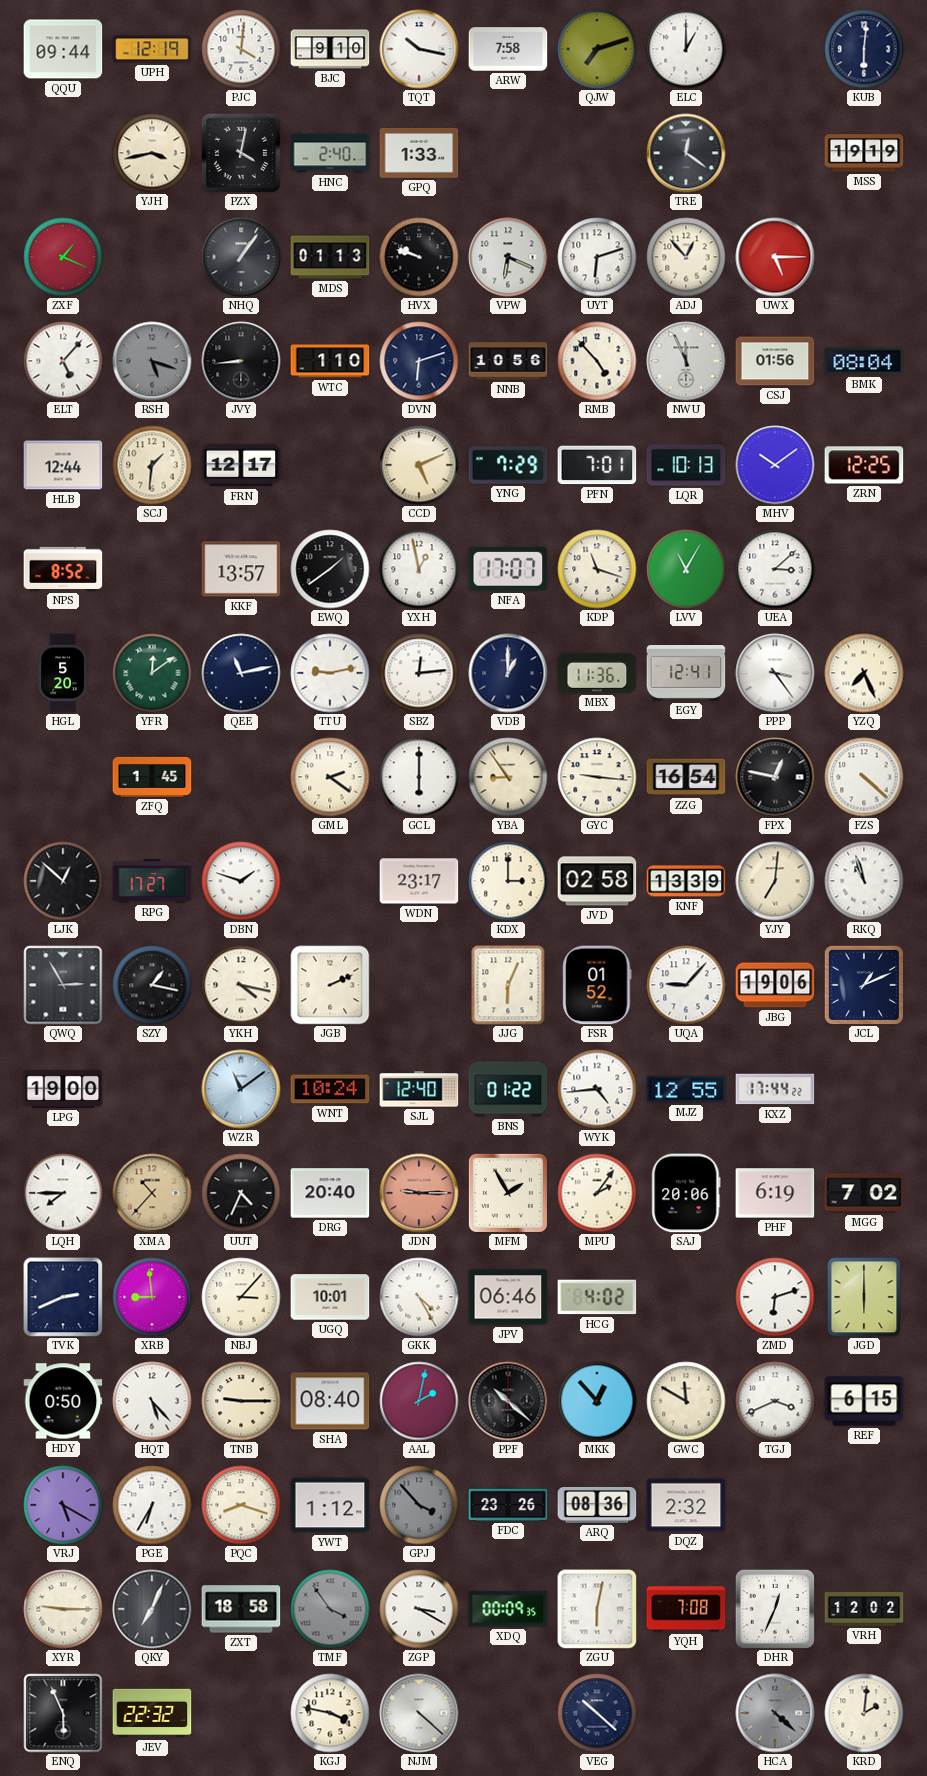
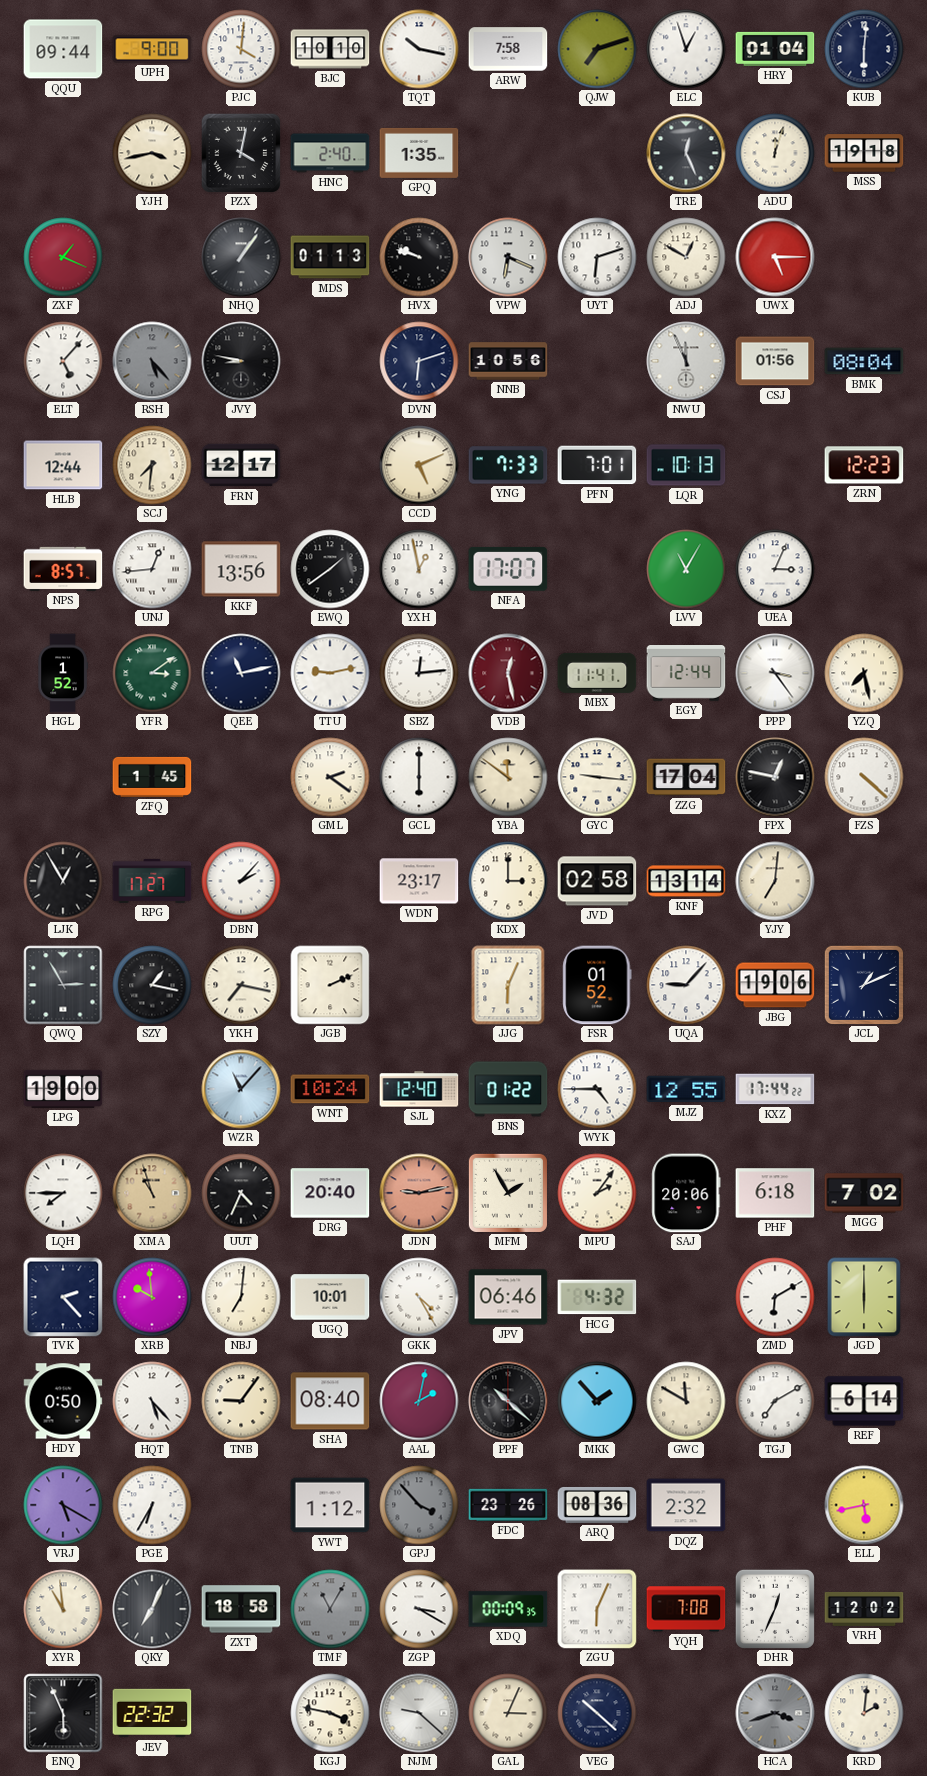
UPH: 12:19 -> 9:00 (152, 49)
BJC: 9:10 -> 10:10 (330, 49)
ELC: 1:00 -> 12:57 (686, 49)
HRY: none -> 01:04 (775, 49)
GPQ: 1:33 -> 1:35 (419, 153)
TRE: 12:21 -> 12:26 (686, 153)
ADU: none -> 12:03 (775, 153)
MSS: 19:19 -> 19:18 (864, 153)
ADJ: 12:53 -> 12:50 (686, 257)
RSH: 5:18 -> 5:23 (152, 361)
JVY: 8:44 -> 8:47 (241, 361)
WTC: 1:10 -> none (330, 361)
RMB: 4:53 -> none (597, 361)
SCJ: 1:31 -> 7:31 (152, 465)
YNG: 7:29 -> 7:33 (508, 465)
MHV: 10:09 -> none (775, 465)
ZRN: 12:25 -> 12:23 (864, 465)
NPS: 8:52 -> 8:57 (63, 569)
UNJ: none -> 12:44 (152, 569)
KKF: 13:57 -> 13:56 (241, 569)
KDP: 11:18 -> none (597, 569)
UEA: 3:08 -> 3:04 (775, 569)
HGL: 5:20 -> 1:52 (63, 673)
YFR: 12:09 -> 3:09 (152, 673)
VDB: 1:00 -> 12:28 (508, 673)
VDB dial: navy -> burgundy (508, 673)
MBX: 11:36 -> 11:41 (597, 673)
EGY: 12:41 -> 12:44 (686, 674)
YZQ: 7:26 -> 7:28 (864, 673)
YBA: 8:54 -> 11:51 (508, 777)
ZZG: 16:54 -> 17:04 (686, 777)
LJK: 12:52 -> 12:55 (63, 881)
DBN: 1:48 -> 2:07 (241, 881)
KNF: 13:39 -> 13:14 (686, 881)
RKQ: 10:57 -> none (864, 881)
YKH: 4:17 -> 7:17 (241, 985)
WZR: 11:09 -> 11:07 (241, 1089)
WYK: 4:44 -> 4:45 (597, 1089)
XMA: 10:37 -> 10:57 (152, 1193)
JDN: 9:15 -> 9:13 (419, 1193)
PHF: 6:19 -> 6:18 (775, 1193)
TVK: 2:41 -> 2:23 (63, 1297)
XRB: 8:59 -> 9:59 (152, 1297)
NBJ: 3:07 -> 7:01 (241, 1297)
HCG: 4:02 -> 4:32 (597, 1297)
ZMD: 6:12 -> 6:10 (775, 1297)
TNB: 9:15 -> 9:06 (241, 1401)
MKK: 12:53 -> 1:53 (597, 1401)
TGJ: 3:41 -> 7:10 (775, 1401)
REF: 6:15 -> 6:14 (864, 1401)
PQC: 8:18 -> none (241, 1505)
ELL: none -> 5:43 (864, 1505)
XYR: 9:15 -> 10:59 (63, 1609)
TMF: 3:54 -> 11:05 (330, 1609)
ZGU: 6:02 -> 6:04 (597, 1609)
NJM: 4:22 -> 9:22 (419, 1713)
GAL: none -> 3:04 (508, 1713)
HCA: 4:22 -> 3:42 (775, 1713)
